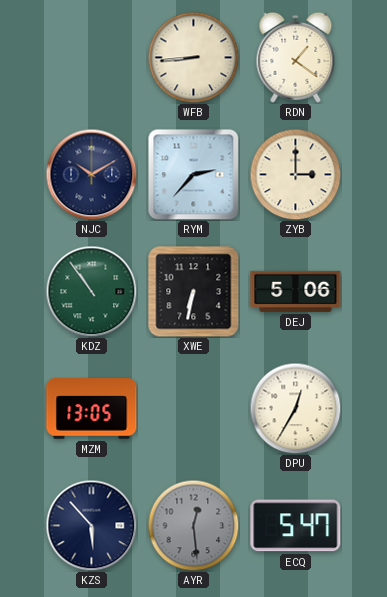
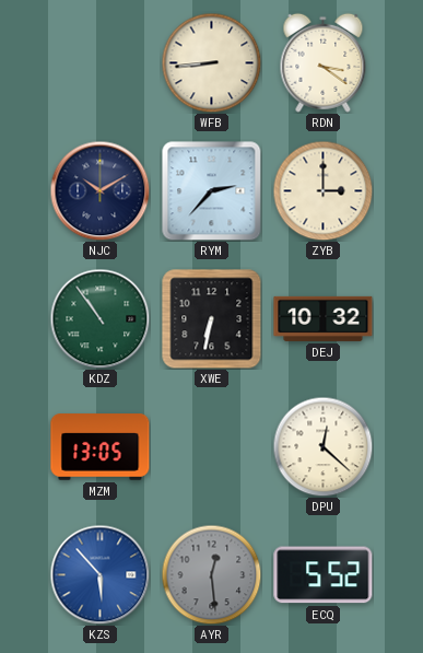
RDN: 1:21 -> 3:21 (324, 62)
DEJ: 5:06 -> 10:32 (324, 318)
DPU: 12:35 -> 12:22 (322, 446)
KZS dial: navy -> blue (99, 574)
ECQ: 5:47 -> 5:52 (324, 575)
